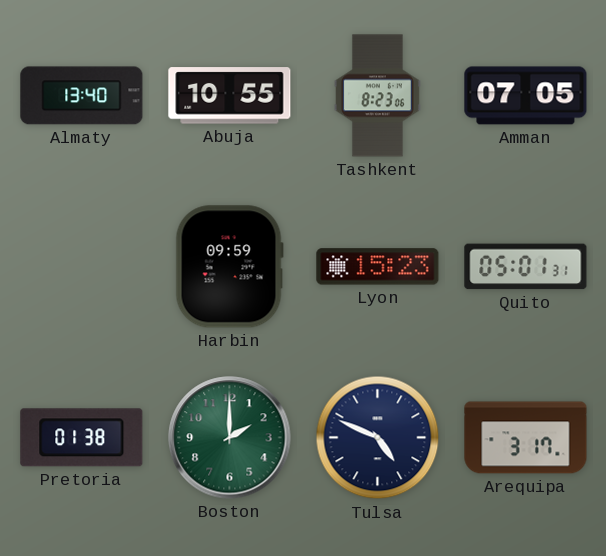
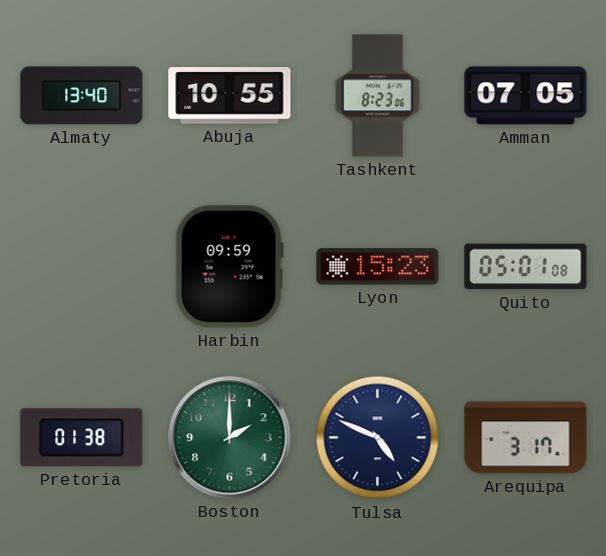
Quito: 05:01:31 -> 05:01:08 (526, 267)
